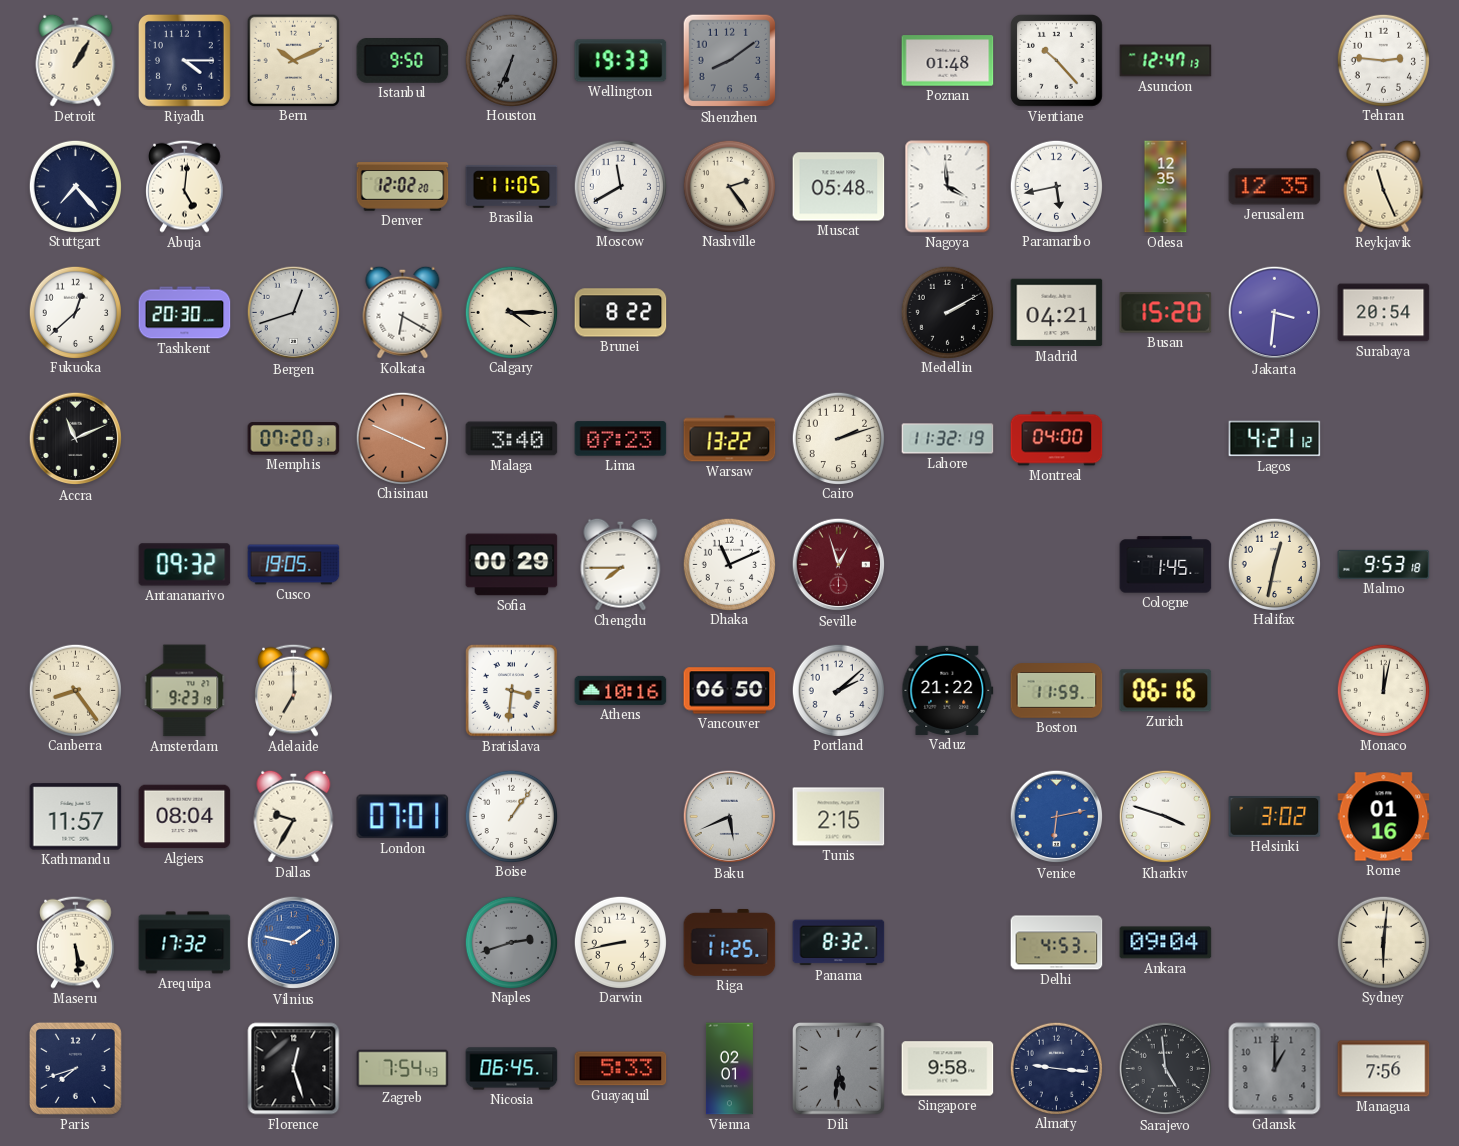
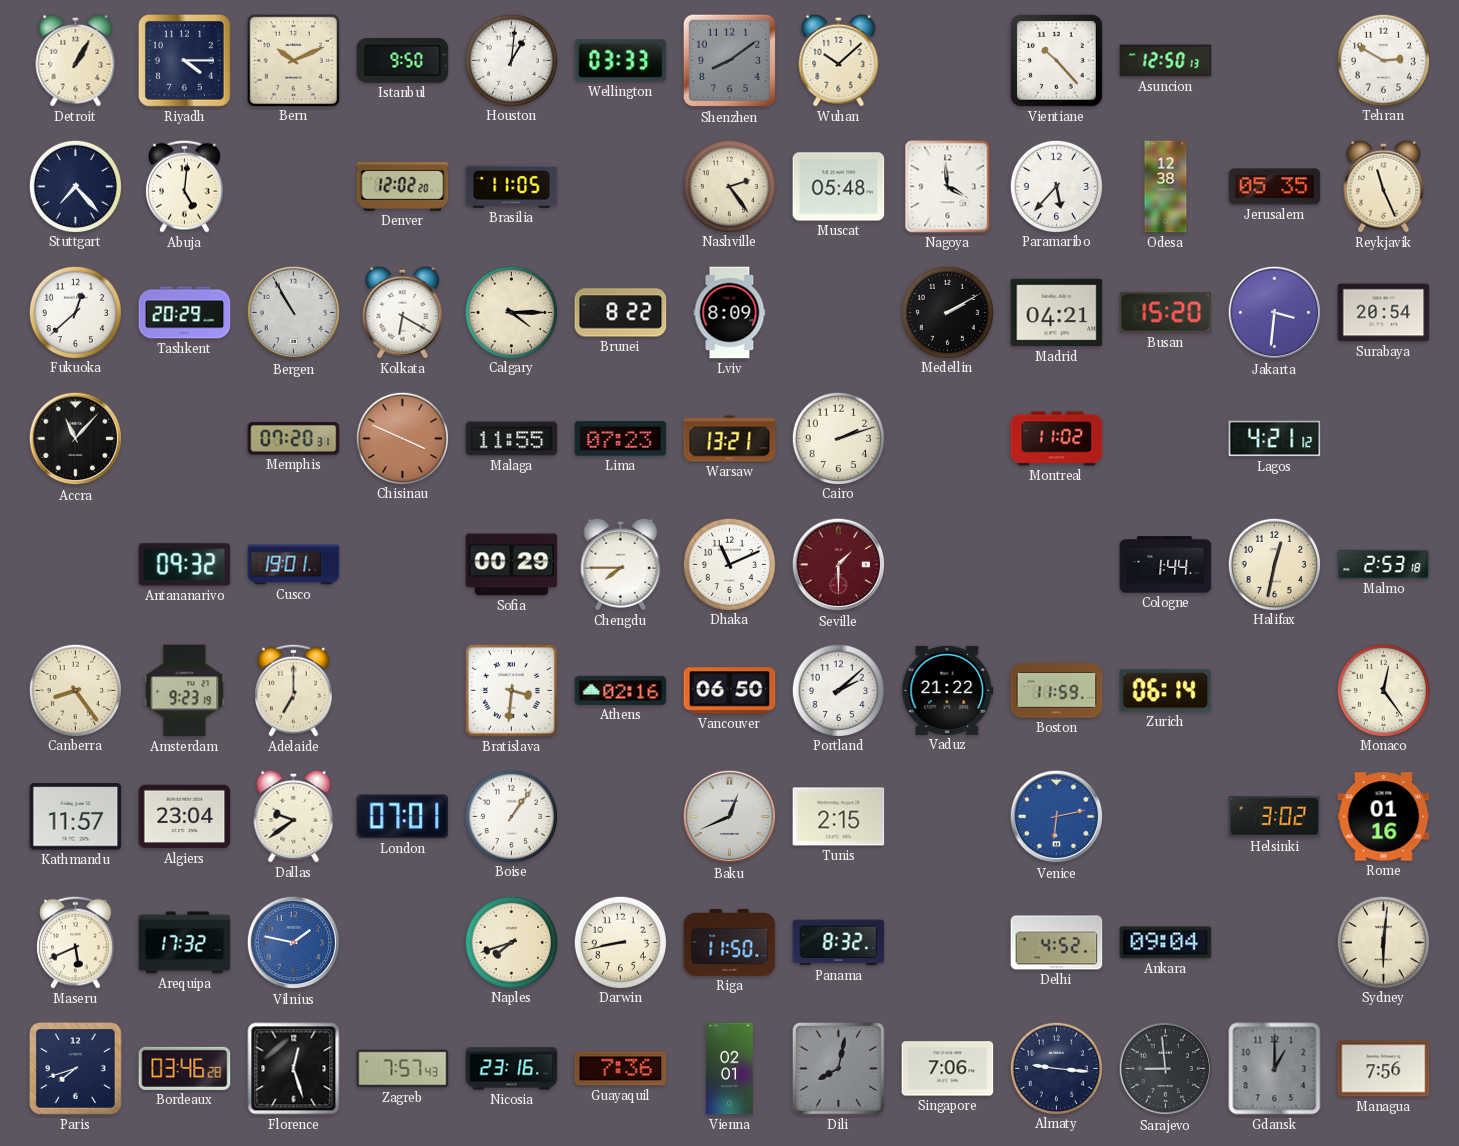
Houston: 6:34 -> 1:01 (512, 60)
Houston dial: grey -> white (512, 60)
Wellington: 19:33 -> 03:33 (621, 61)
Wuhan: none -> 10:08 (839, 60)
Poznan: 01:48 -> none (948, 61)
Asuncion: 12:47 -> 12:50 (1166, 61)
Tehran: 2:46 -> 2:50 (1384, 60)
Moscow: 11:40 -> none (621, 186)
Paramaribo: 5:43 -> 5:37 (1057, 186)
Odesa: 12:35 -> 12:38 (1166, 187)
Jerusalem: 12:35 -> 05:35 (1275, 187)
Tashkent: 20:30 -> 20:29 (185, 313)
Bergen: 12:42 -> 10:55 (294, 313)
Lviv: none -> 8:09 (730, 313)
Accra: 11:11 -> 11:07 (76, 439)
Malaga: 3:40 -> 11:55 (512, 439)
Warsaw: 13:22 -> 13:21 (730, 439)
Lahore: 11:32 -> none (948, 439)
Montreal: 04:00 -> 11:02 (1057, 439)
Cusco: 19:05 -> 19:01 (294, 565)
Seville: 12:57 -> 1:30 (839, 565)
Cologne: 1:45 -> 1:44 (1166, 565)
Malmo: 9:53 -> 2:53 (1384, 564)
Athens: 10:16 -> 02:16 (621, 690)
Zurich: 06:16 -> 06:14 (1166, 691)
Monaco: 12:02 -> 12:24 (1384, 690)
Algiers: 08:04 -> 23:04 (185, 817)
Dallas: 9:35 -> 9:39 (294, 816)
Baku: 5:41 -> 12:41 (730, 817)
Kharkiv: 3:48 -> none (1166, 817)
Maseru: 5:29 -> 5:41 (76, 942)
Naples: 2:42 -> 7:42 (512, 942)
Naples dial: grey -> cream (512, 942)
Riga: 11:25 -> 11:50 (730, 942)
Delhi: 4:53 -> 4:52 (1057, 943)
Bordeaux: none -> 03:46 (185, 1068)
Zagreb: 7:54 -> 7:57 (403, 1069)
Nicosia: 06:45 -> 23:16 (512, 1069)
Guayaquil: 5:33 -> 7:36 (621, 1069)
Dili: 5:31 -> 8:02 (839, 1069)
Singapore: 9:58 -> 7:06 (948, 1069)
Sarajevo: 4:59 -> 8:59 (1166, 1069)
